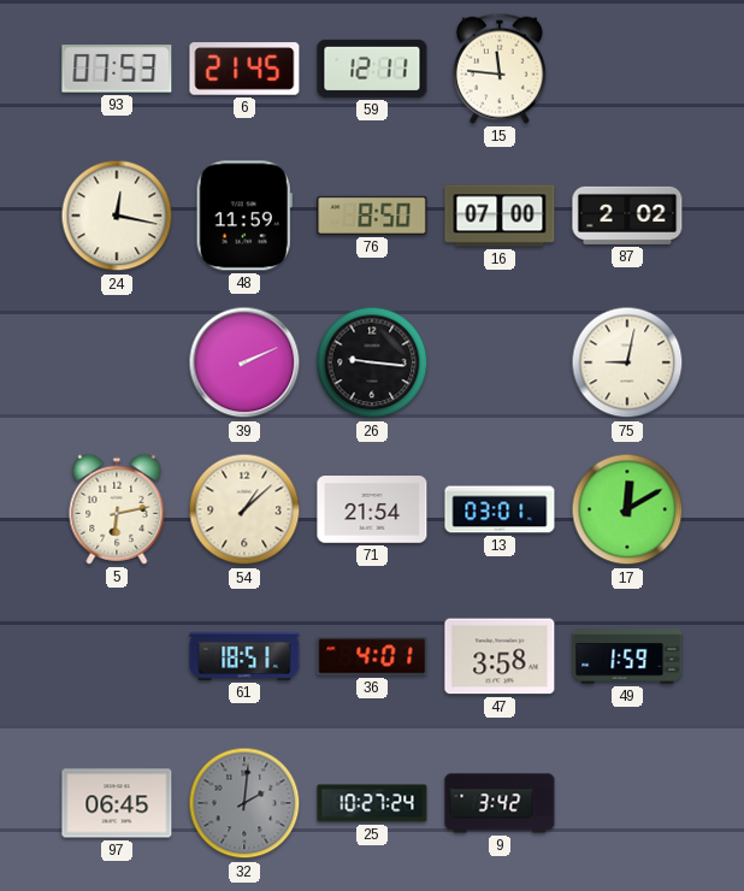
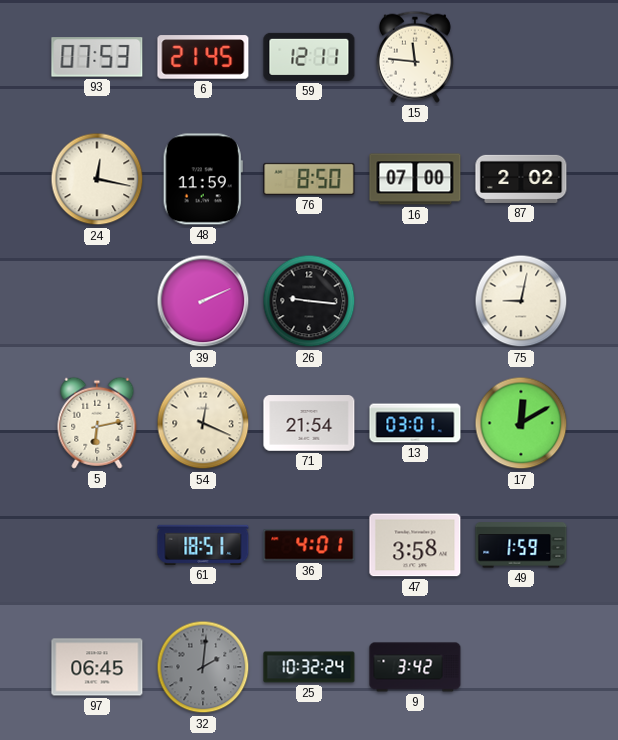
54: 1:08 -> 12:19 (203, 423)
25: 10:27 -> 10:32 (309, 667)
